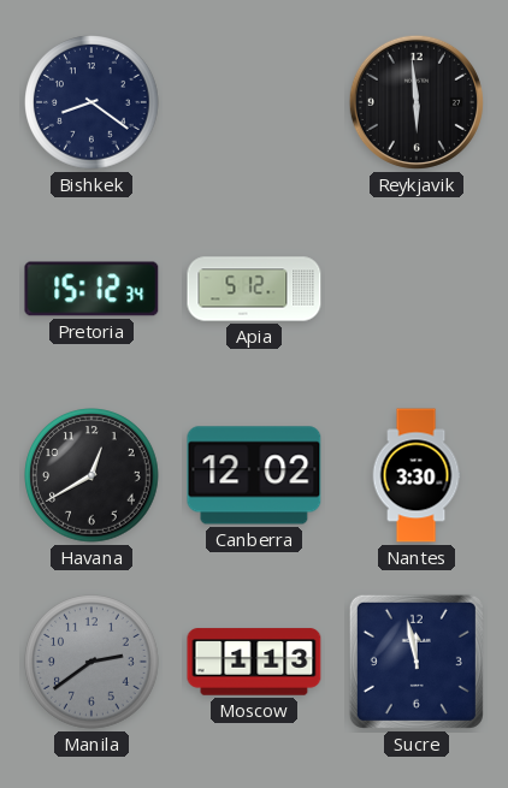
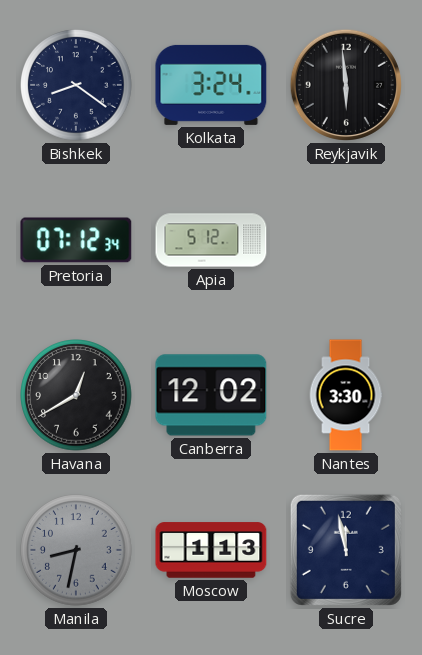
Kolkata: none -> 3:24 (211, 85)
Pretoria: 15:12 -> 07:12 (76, 240)
Manila: 2:39 -> 8:32 (76, 550)
